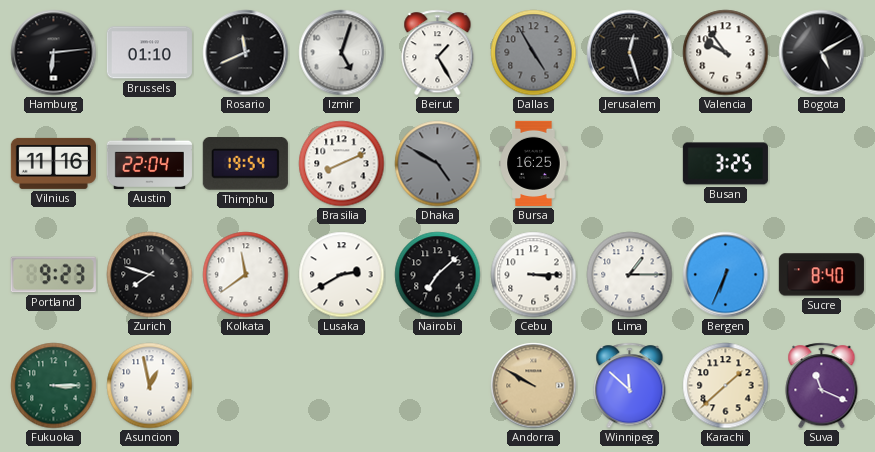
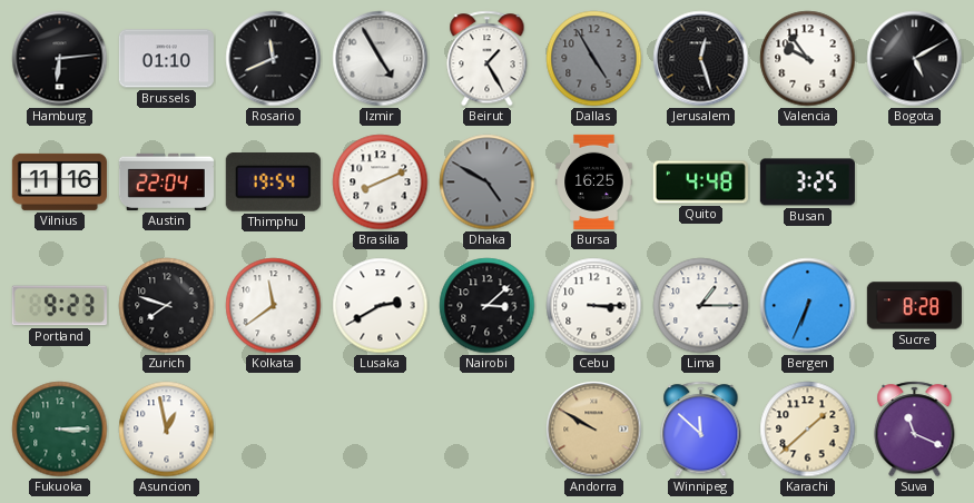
Izmir: 5:03 -> 4:55 (381, 59)
Quito: none -> 4:48 (700, 183)
Nairobi: 7:08 -> 3:08 (488, 306)
Sucre: 8:40 -> 8:28 (914, 306)
